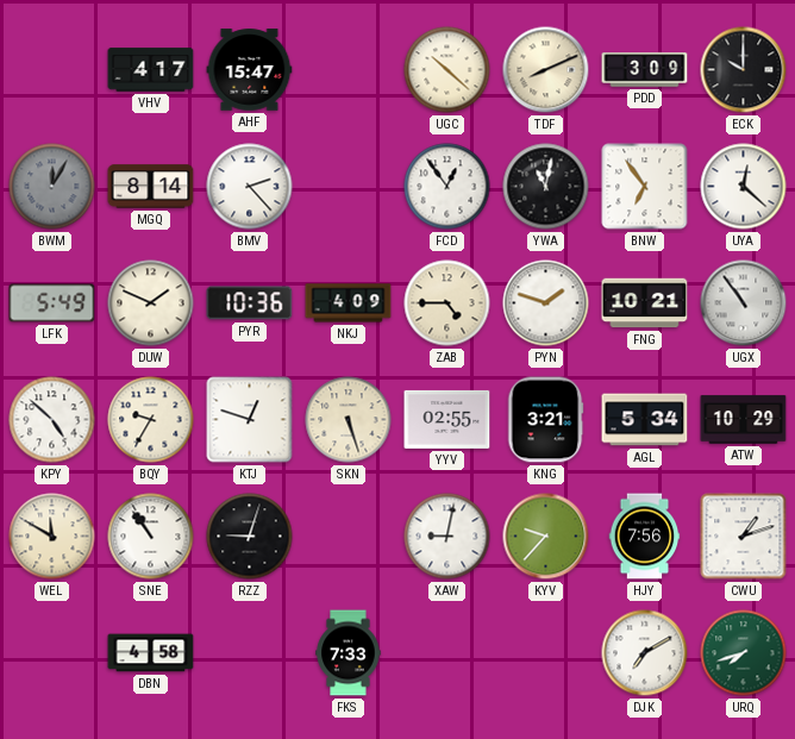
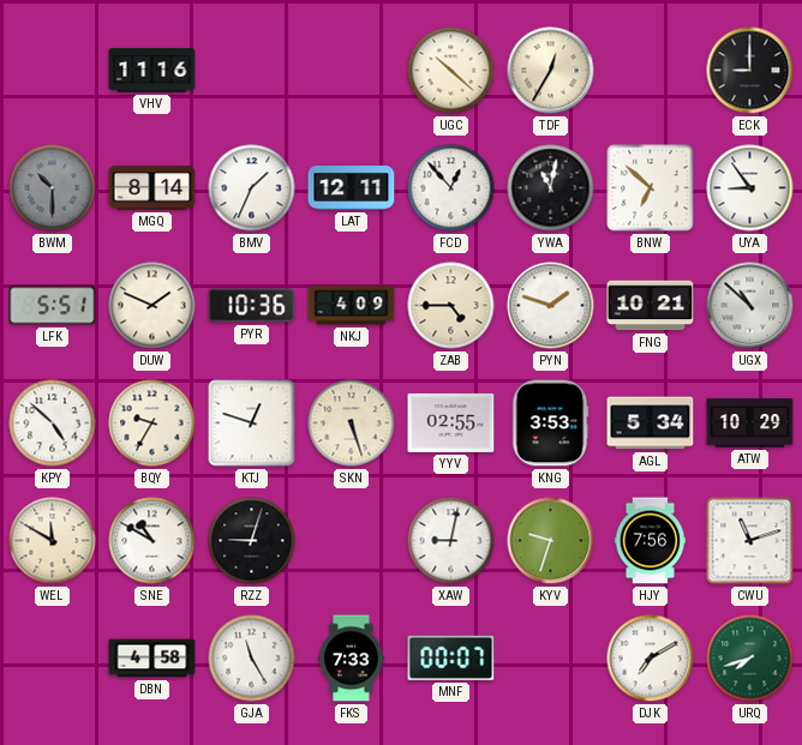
VHV: 4:17 -> 11:16 (152, 71)
AHF: 15:47 -> none (250, 70)
TDF: 8:11 -> 12:35 (551, 71)
PDD: 3:09 -> none (645, 70)
ECK: 10:00 -> 9:00 (750, 71)
BWM: 12:05 -> 10:30 (53, 188)
BMV: 2:23 -> 1:34 (252, 188)
LAT: none -> 12:11 (352, 188)
FCD: 12:54 -> 12:53 (451, 188)
BNW: 6:54 -> 6:52 (651, 188)
UYA: 12:22 -> 8:54 (750, 188)
LFK: 5:49 -> 5:51 (53, 306)
UGX: 10:54 -> 10:52 (750, 306)
KNG: 3:21 -> 3:53 (550, 423)
SNE: 10:54 -> 10:50 (152, 541)
KYV: 9:37 -> 9:33 (551, 541)
CWU: 1:12 -> 11:12 (750, 541)
GJA: none -> 11:25 (252, 659)
MNF: none -> 00:07 (451, 657)
